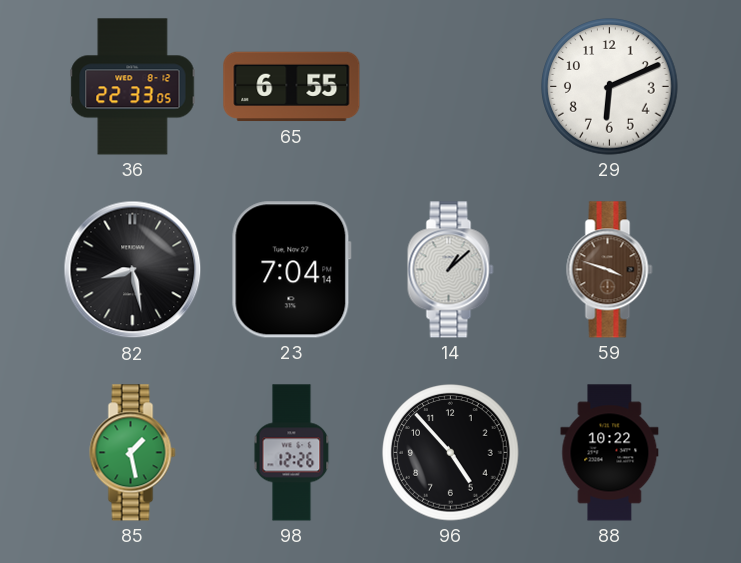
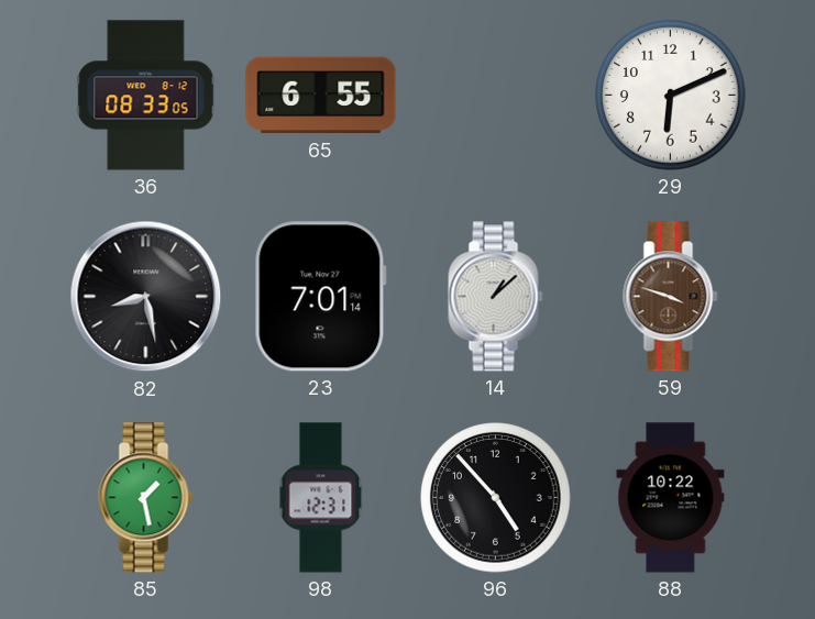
36: 22:33 -> 08:33 (146, 96)
23: 7:04 -> 7:01 (320, 297)
98: 12:26 -> 12:31 (321, 498)
